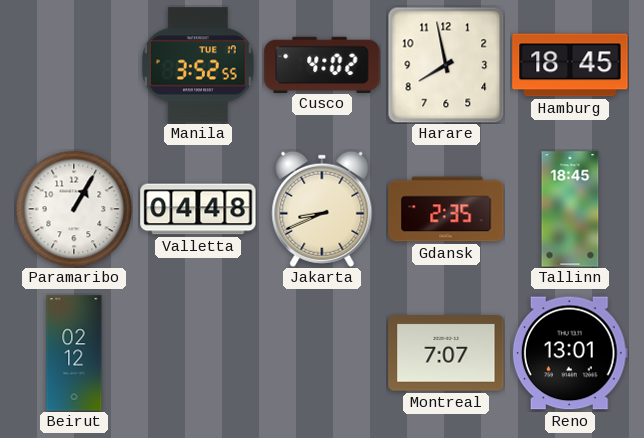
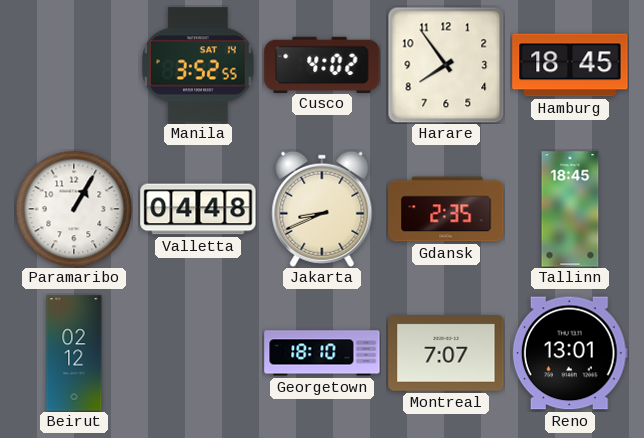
Manila date: TUE 17 -> SAT 14 (199, 65)
Harare: 7:58 -> 7:54 (446, 65)
Georgetown: none -> 18:10 (322, 353)
